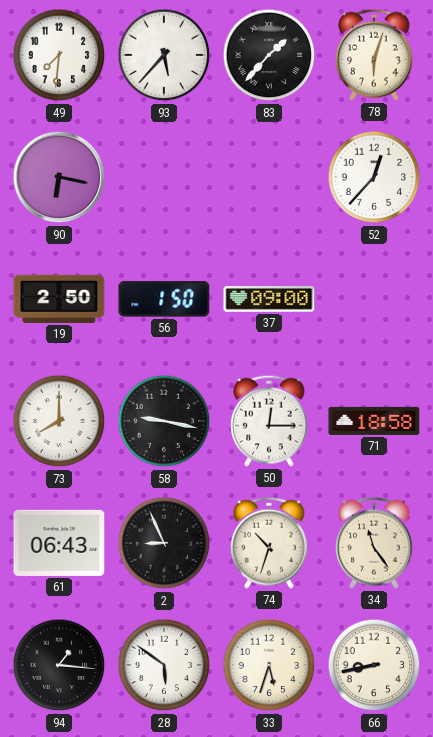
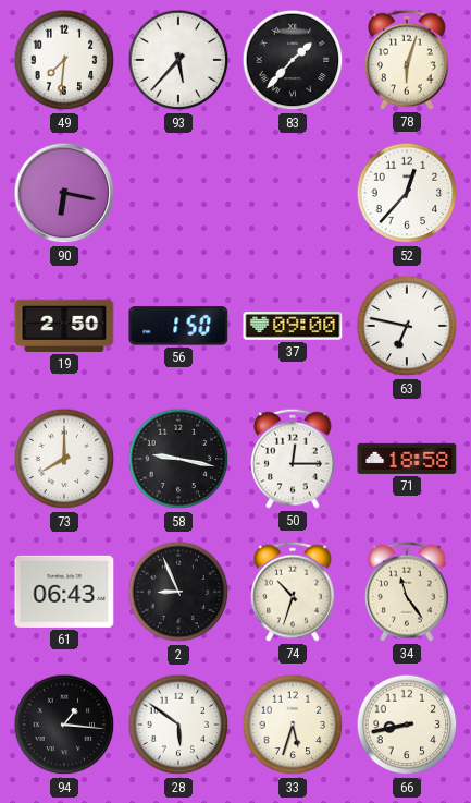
63: none -> 6:47 (407, 326)
